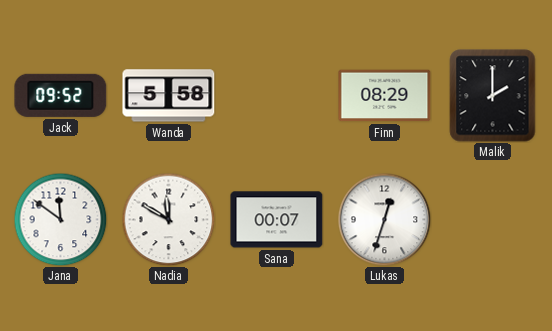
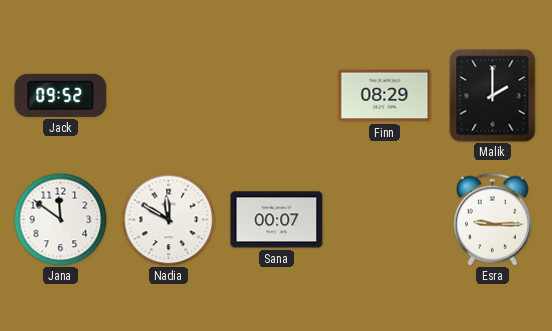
Wanda: 5:58 -> none (169, 96)
Lukas: 12:33 -> none (384, 219)
Esra: none -> 9:15 (492, 219)
